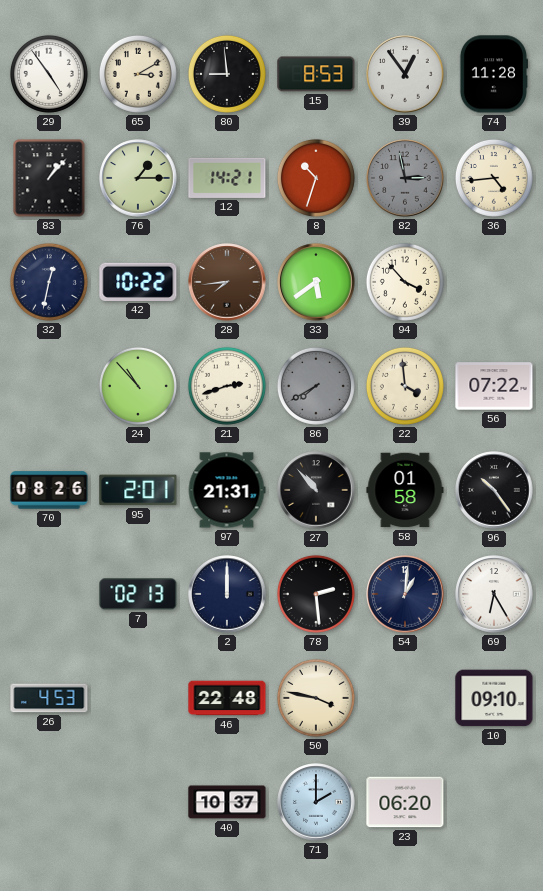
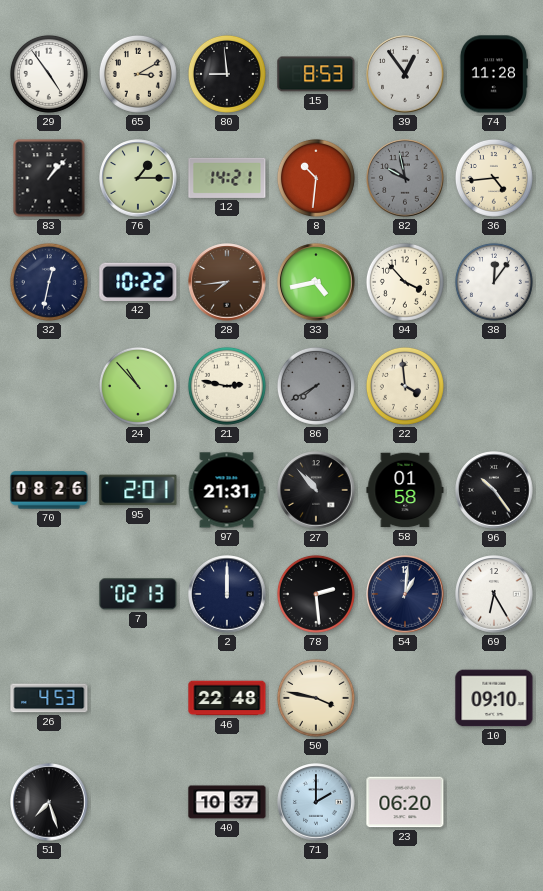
8: 10:33 -> 10:31 (316, 178)
82: 2:58 -> 9:58 (405, 178)
33: 5:39 -> 4:43 (316, 282)
38: none -> 12:06 (494, 282)
21: 2:42 -> 2:47 (227, 386)
56: 07:22 -> none (494, 386)
51: none -> 7:27 (49, 802)
